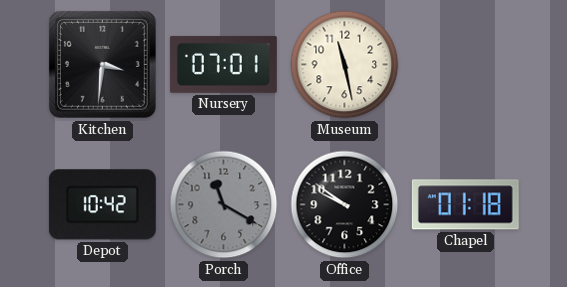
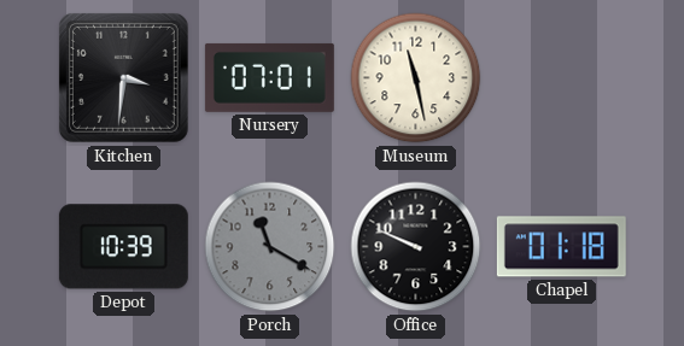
Depot: 10:42 -> 10:39 (123, 247)
Office: 9:51 -> 9:49 (416, 247)
